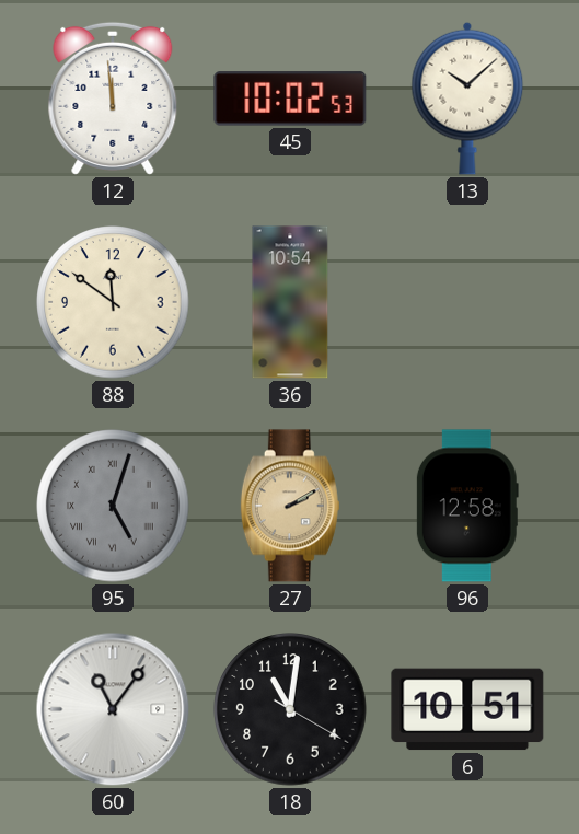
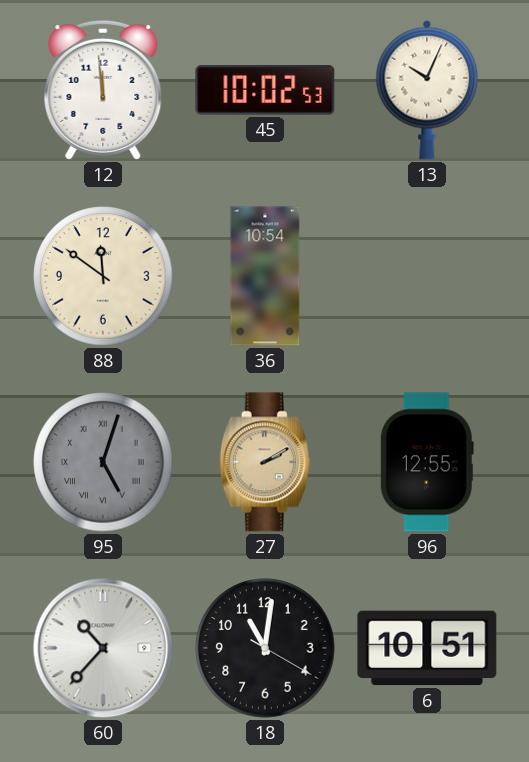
13: 10:08 -> 10:04 (427, 90)
96: 12:58 -> 12:55 (427, 462)
60: 11:06 -> 10:37 (103, 648)
